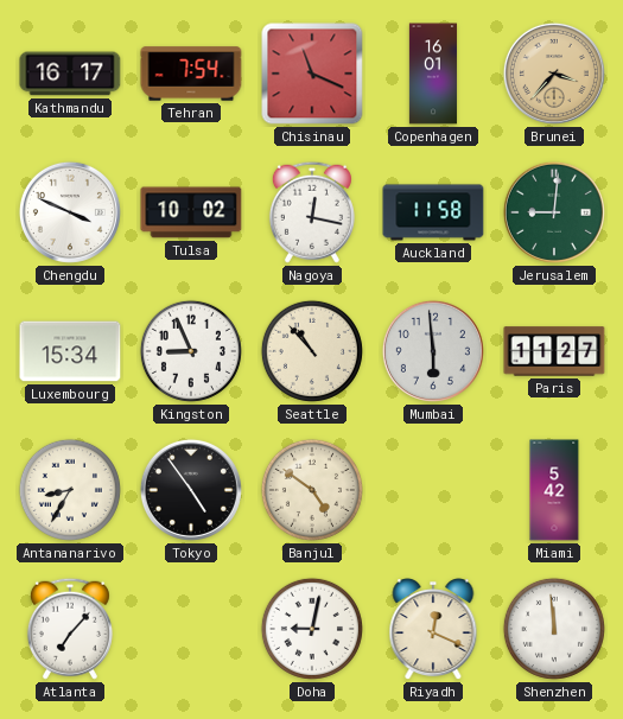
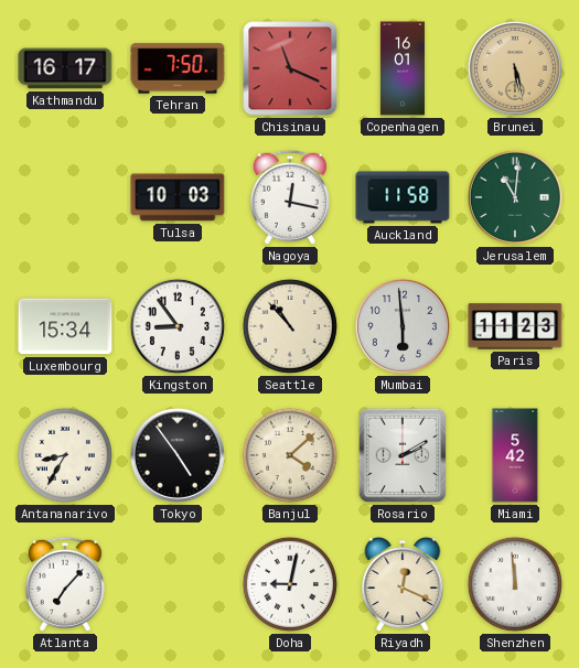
Tehran: 7:54 -> 7:50 (178, 68)
Brunei: 3:37 -> 5:28 (515, 68)
Chengdu: 3:49 -> none (70, 212)
Tulsa: 10:02 -> 10:03 (178, 197)
Jerusalem: 9:01 -> 11:01 (515, 197)
Kingston: 8:56 -> 8:54 (178, 326)
Paris: 11:27 -> 11:23 (515, 326)
Banjul: 4:51 -> 4:08 (290, 455)
Rosario: none -> 2:10 (403, 455)
